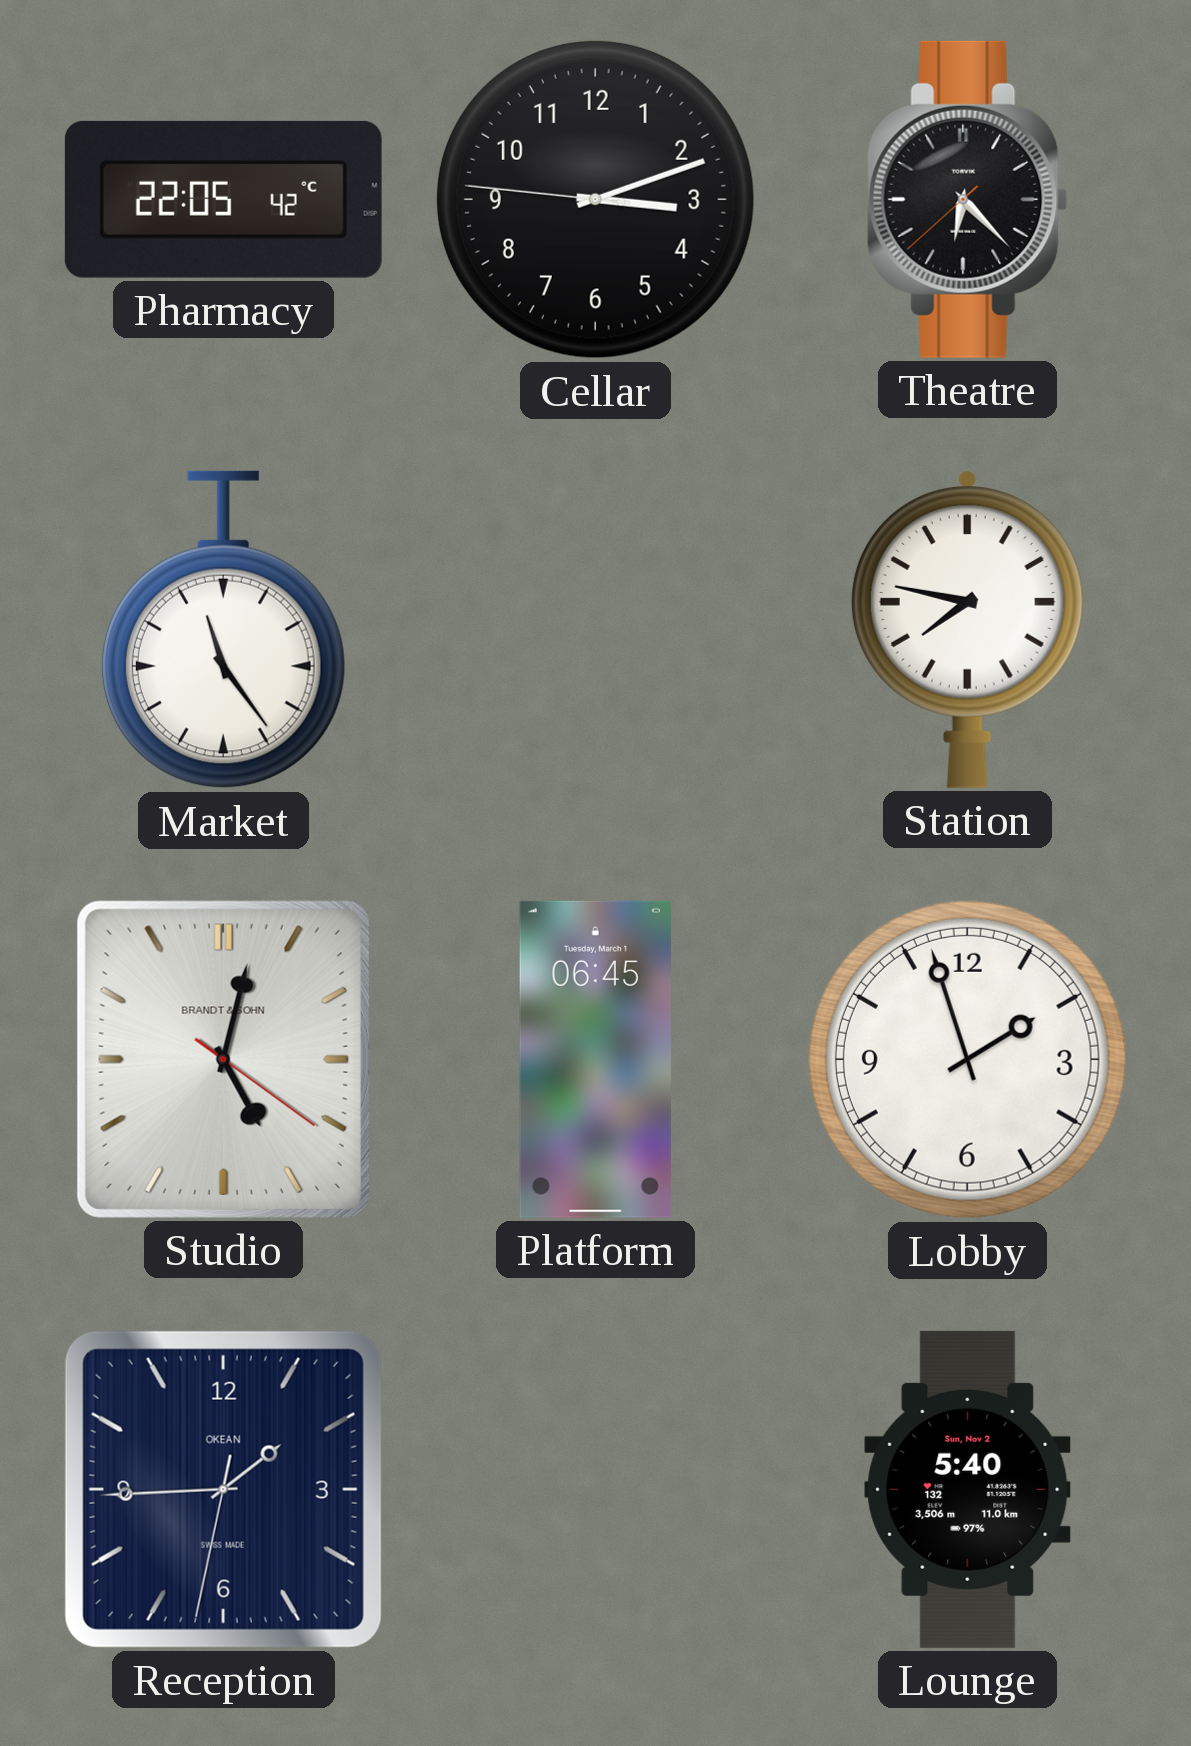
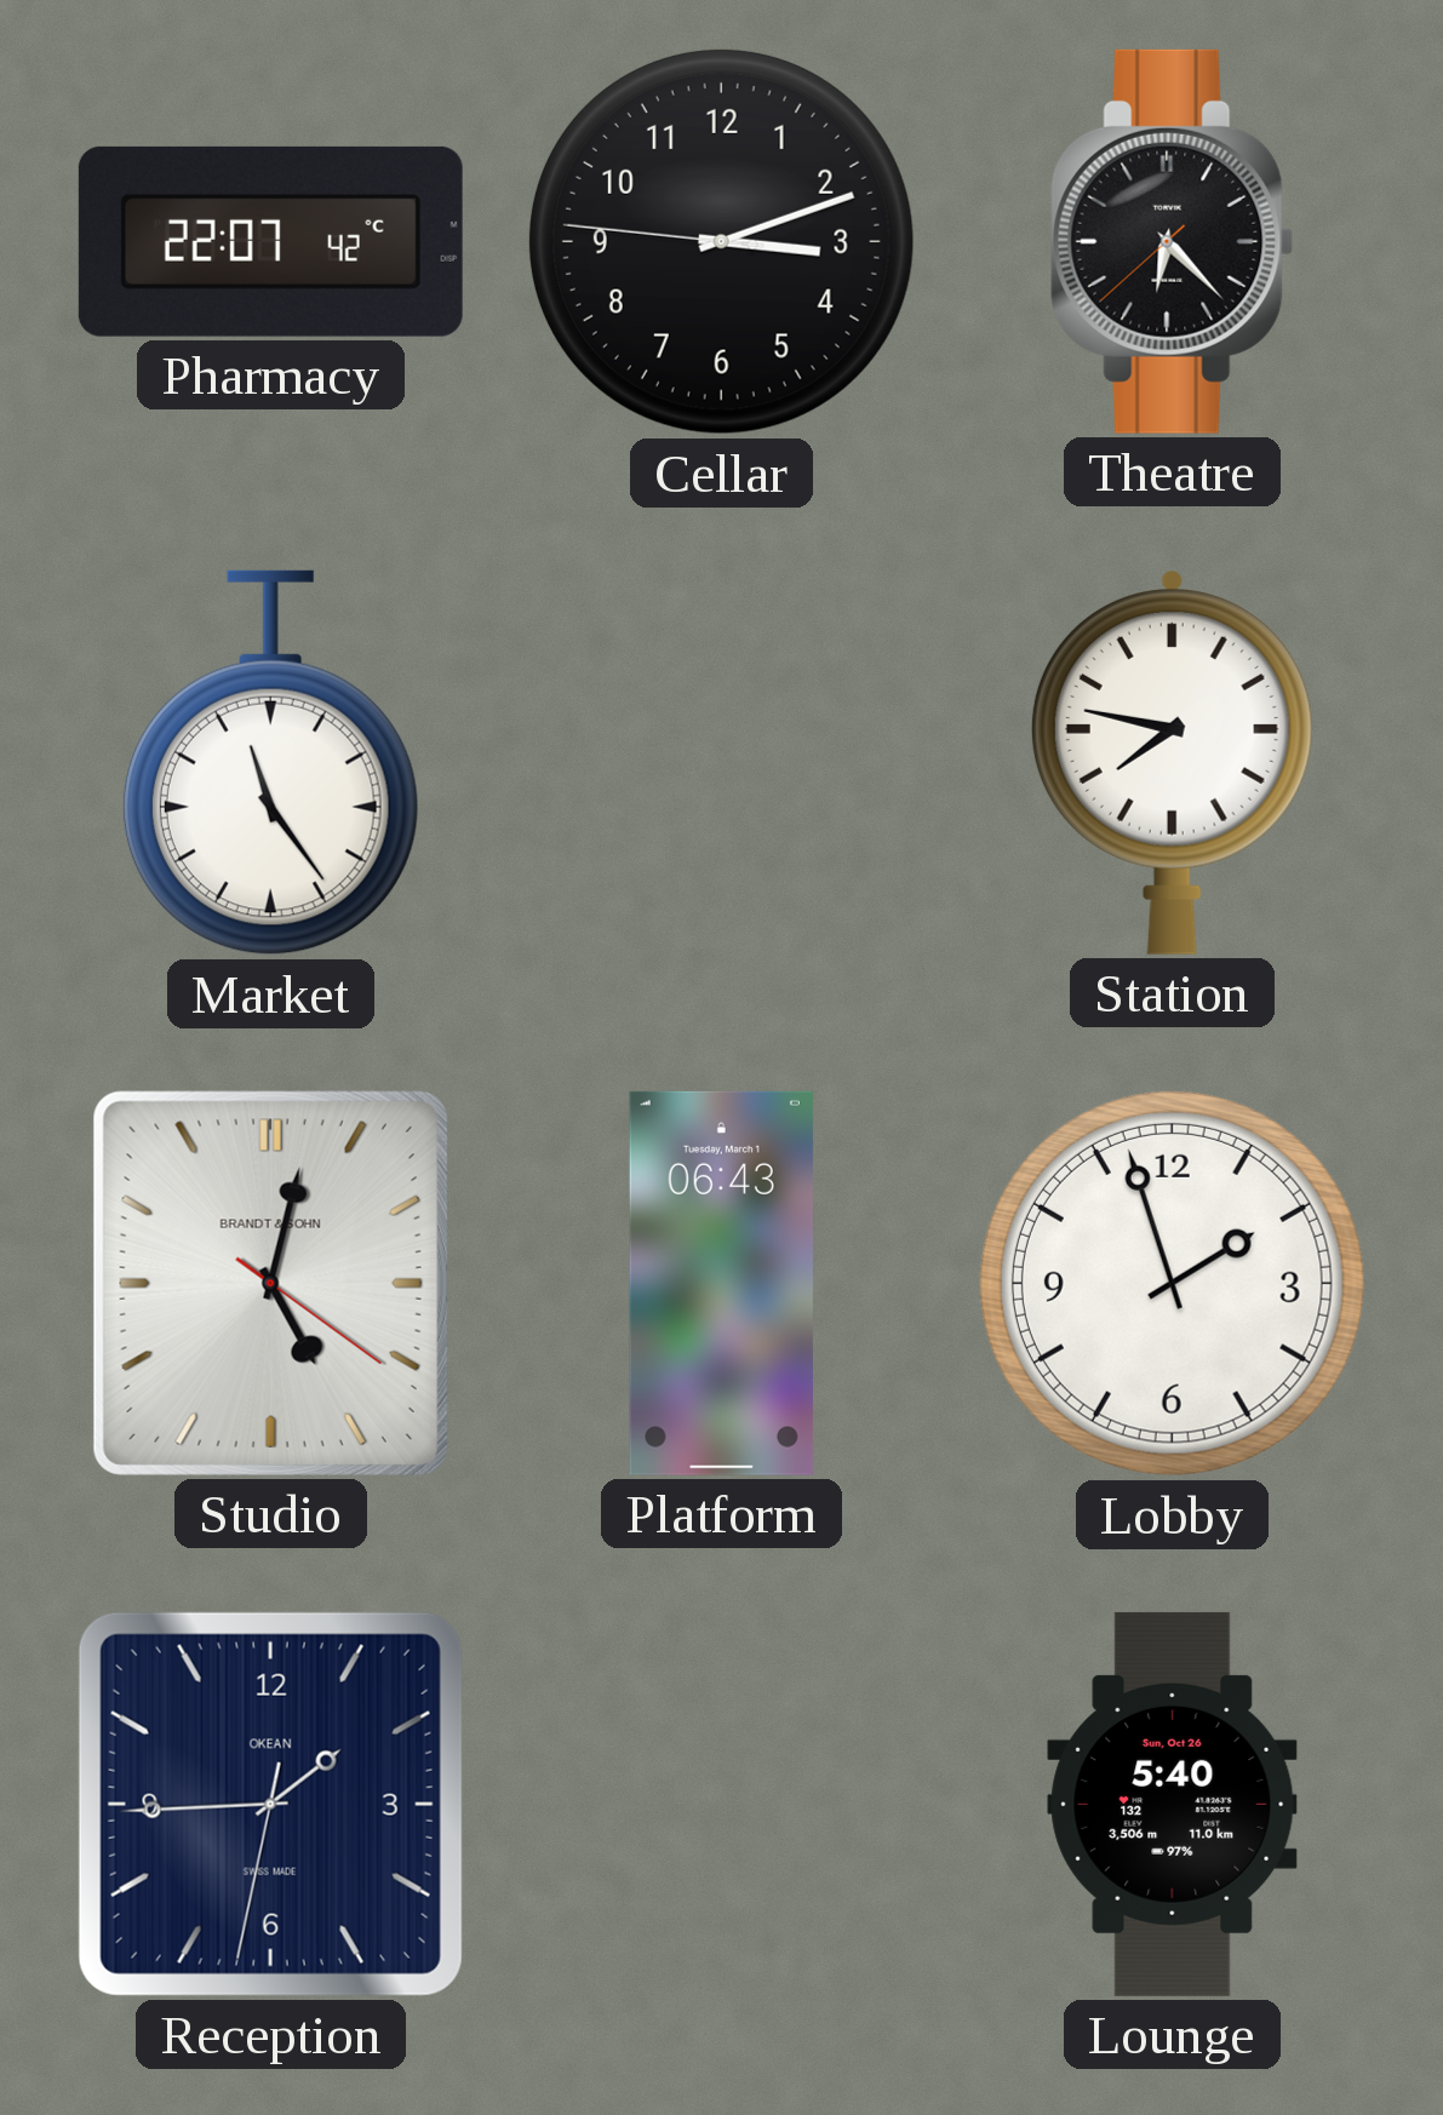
Pharmacy: 22:05 -> 22:07 (270, 241)
Platform: 06:45 -> 06:43 (721, 1283)
Lounge date: Sun, Nov 2 -> Sun, Oct 26 (1173, 1804)
